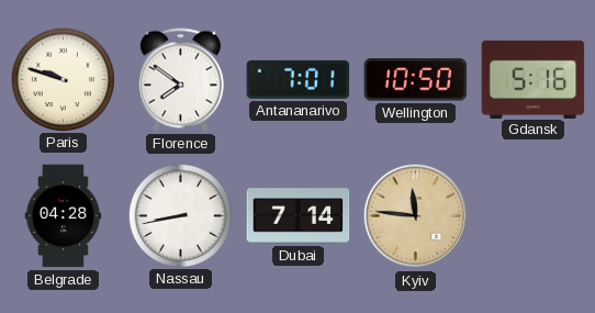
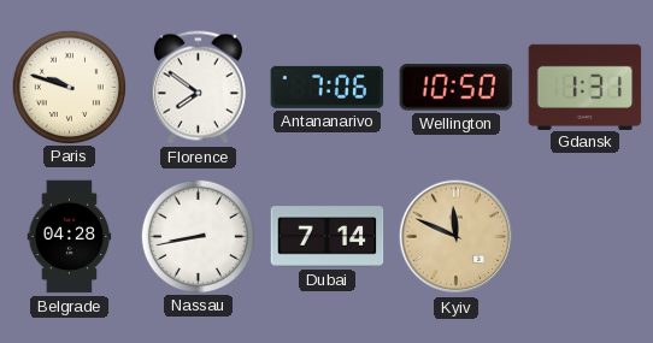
Antananarivo: 7:01 -> 7:06 (328, 87)
Gdansk: 5:16 -> 1:31 (586, 87)
Kyiv: 11:46 -> 11:49 (457, 237)
